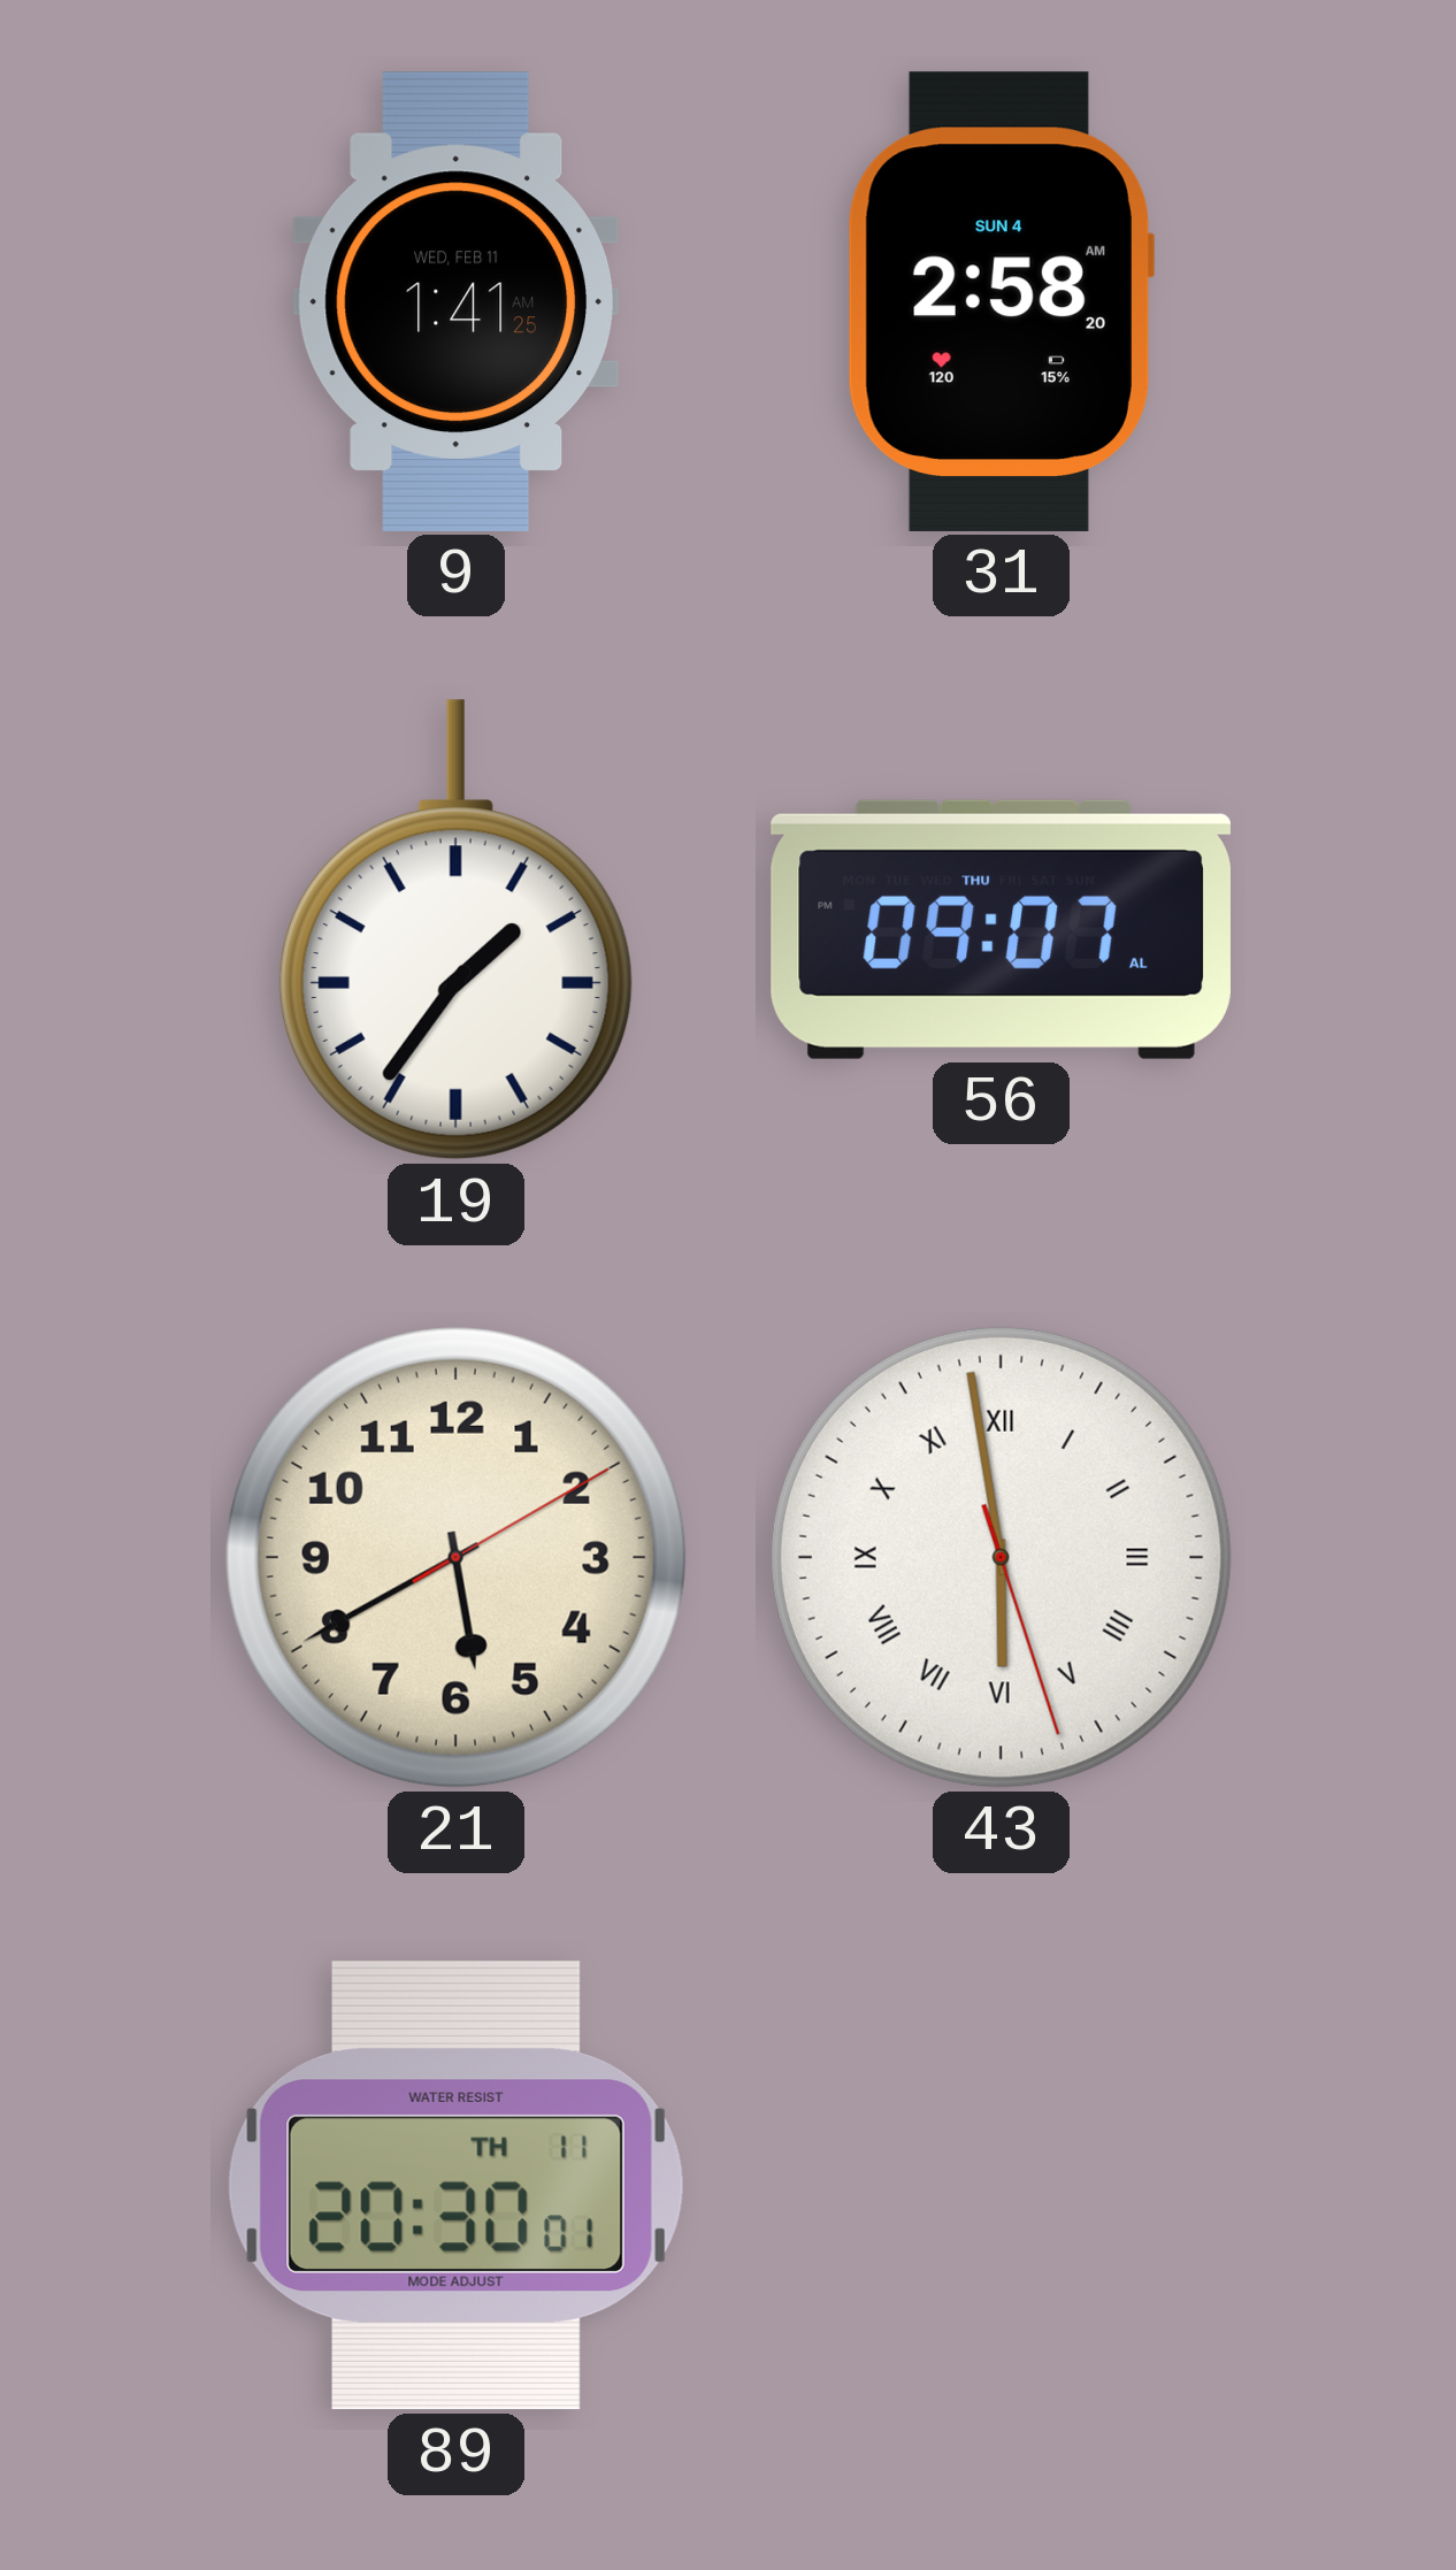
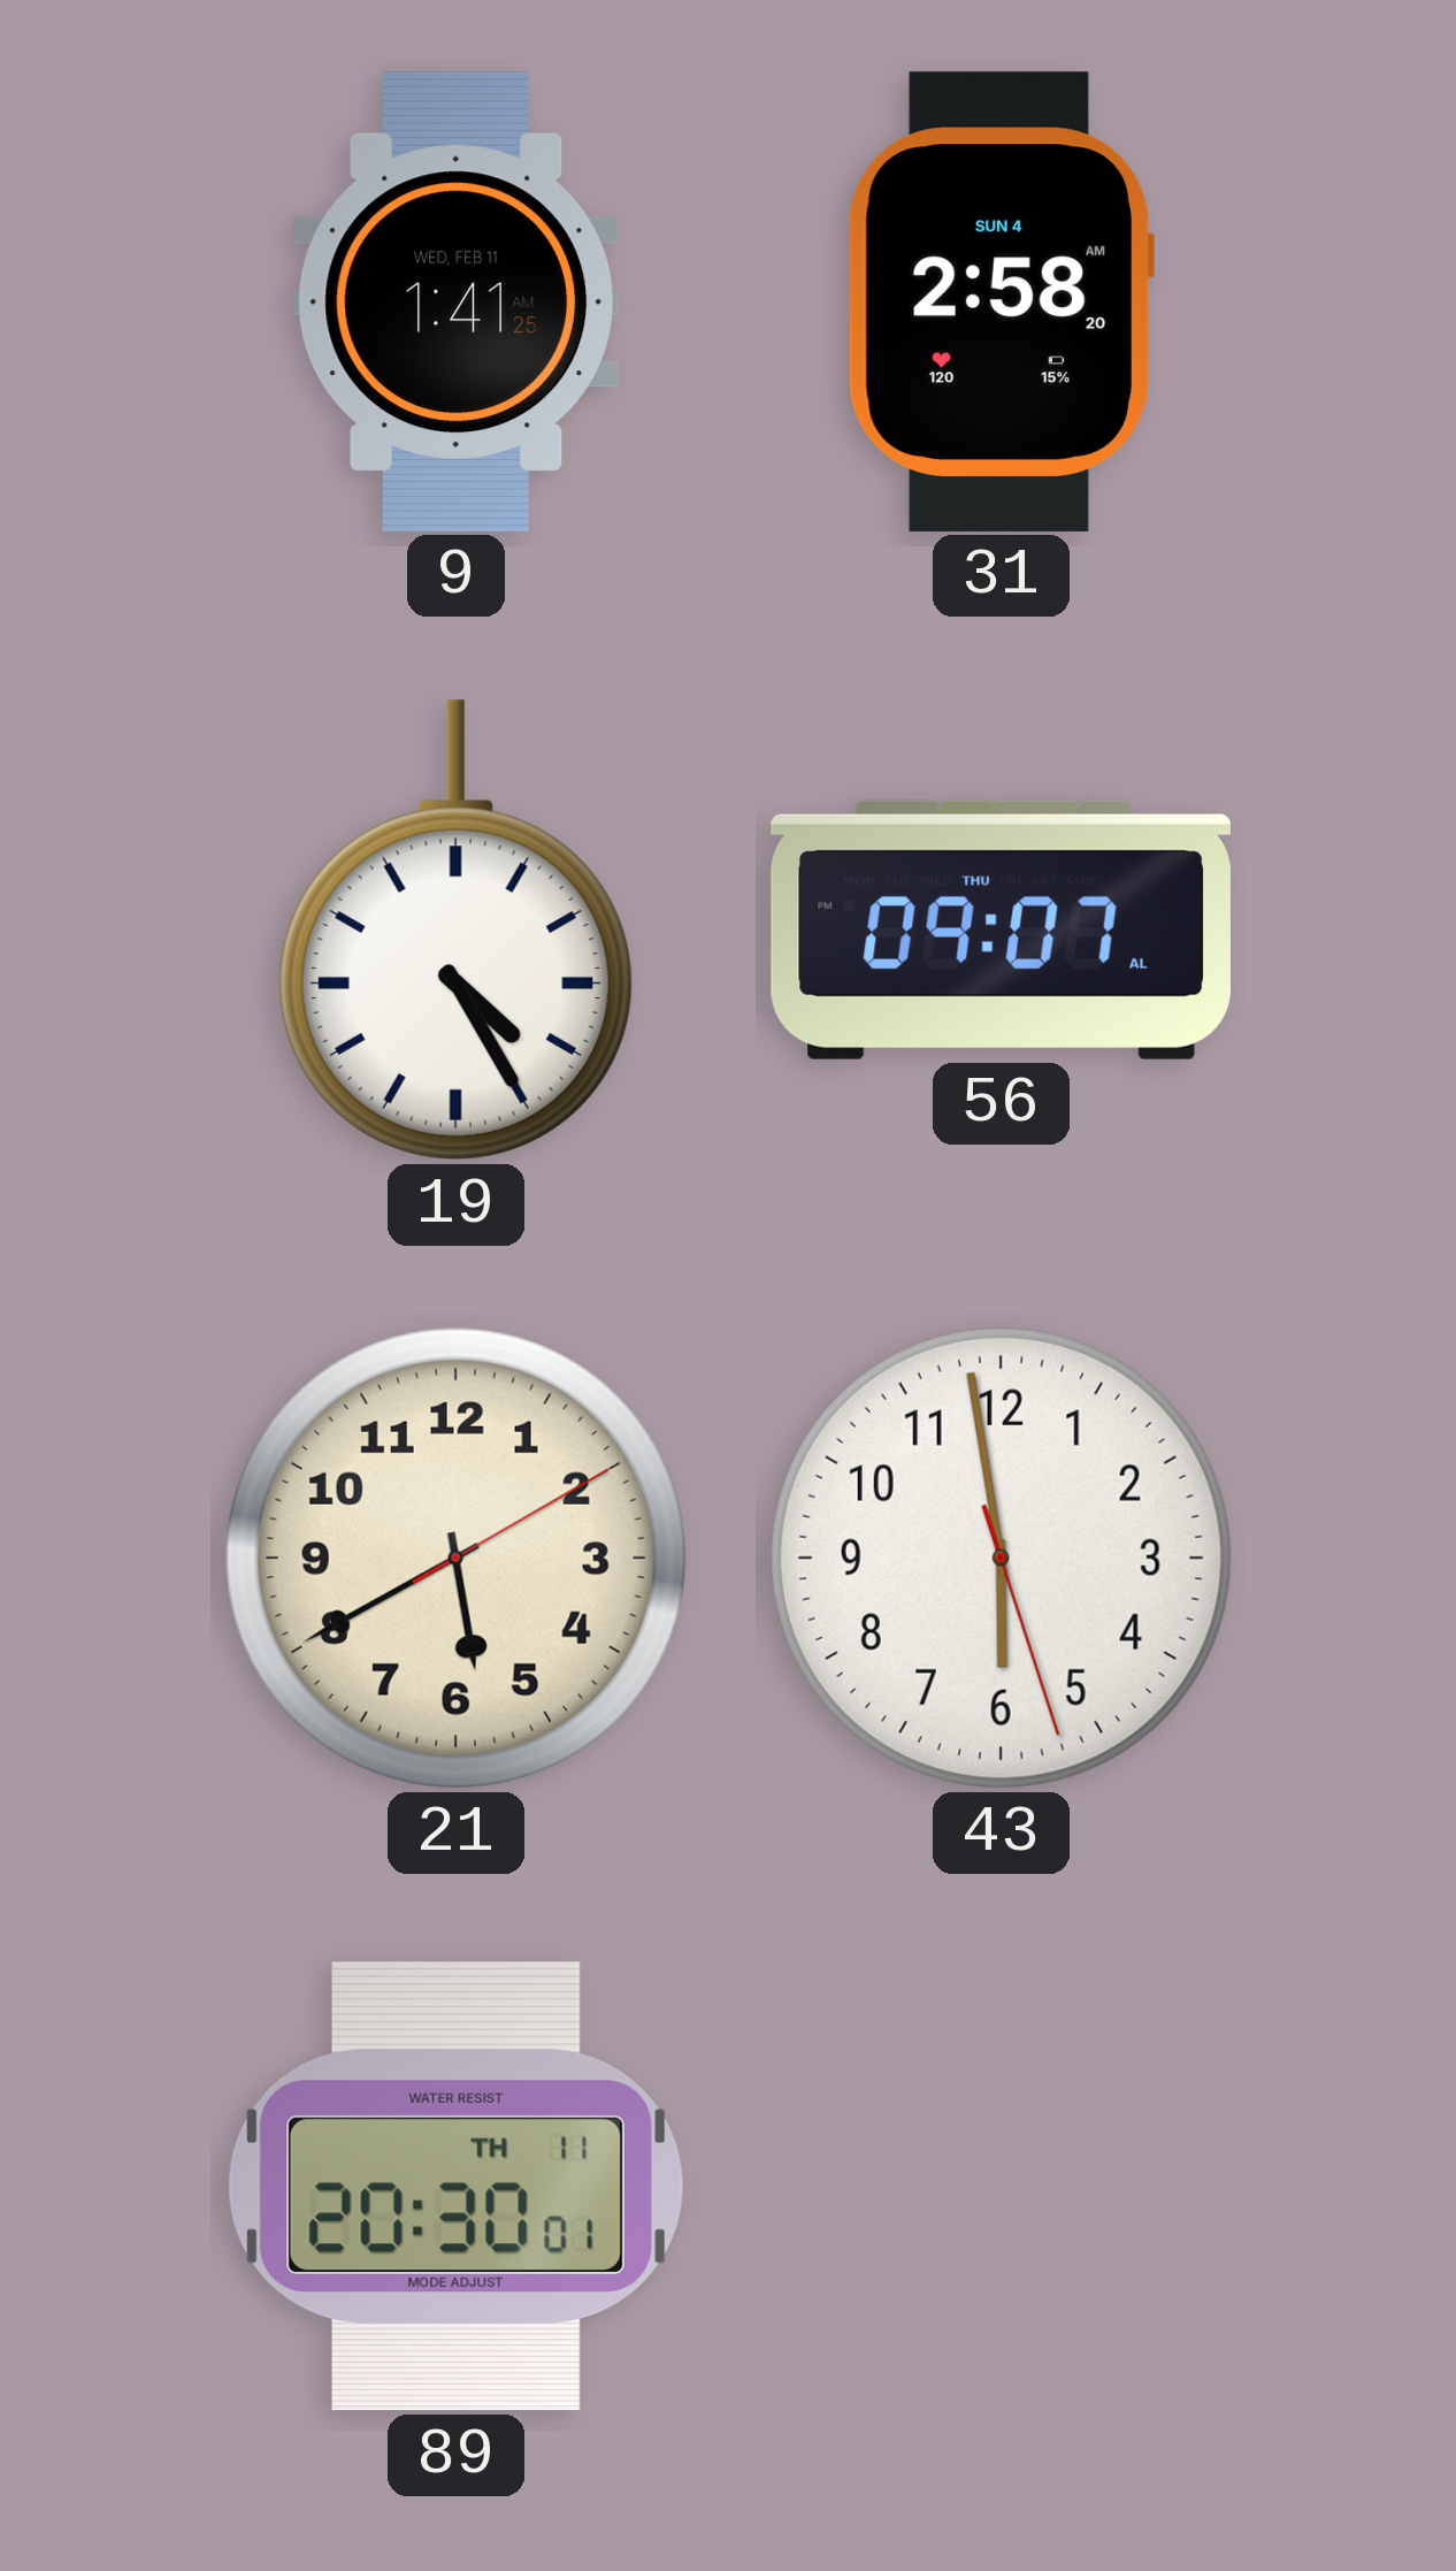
19: 1:36 -> 4:25 (455, 931)
43 numerals: Roman -> Arabic (1001, 1558)
